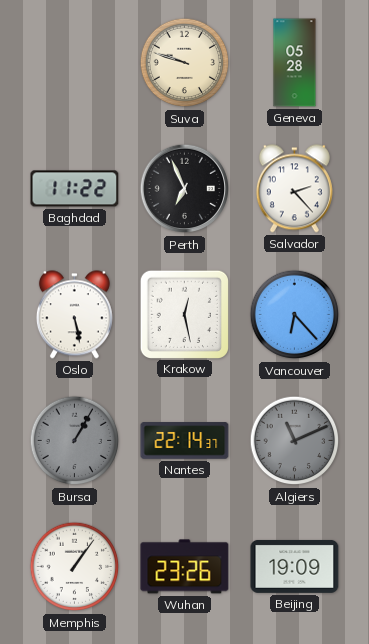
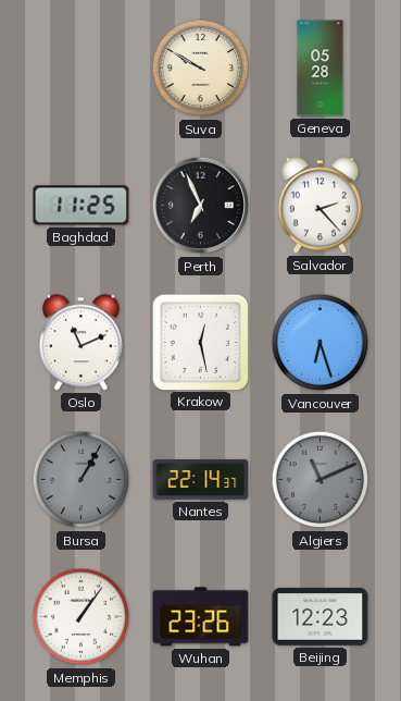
Suva: 9:48 -> 9:50 (201, 69)
Baghdad: 11:22 -> 11:25 (82, 206)
Oslo: 5:28 -> 11:11 (80, 343)
Vancouver: 6:23 -> 6:27 (321, 343)
Beijing: 19:09 -> 12:23 (321, 616)
